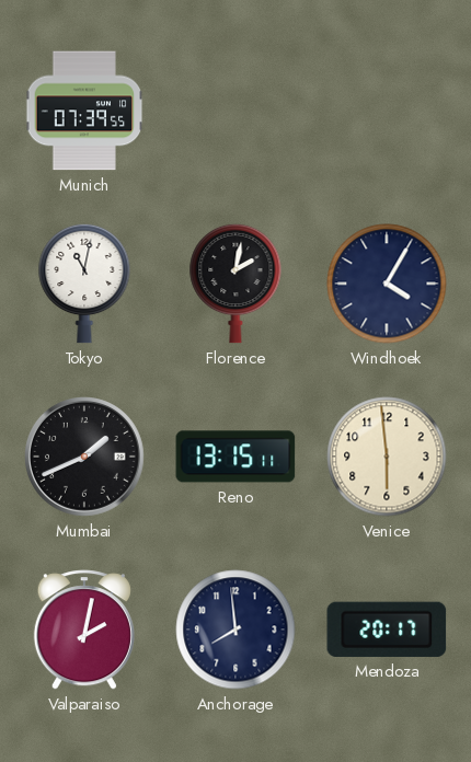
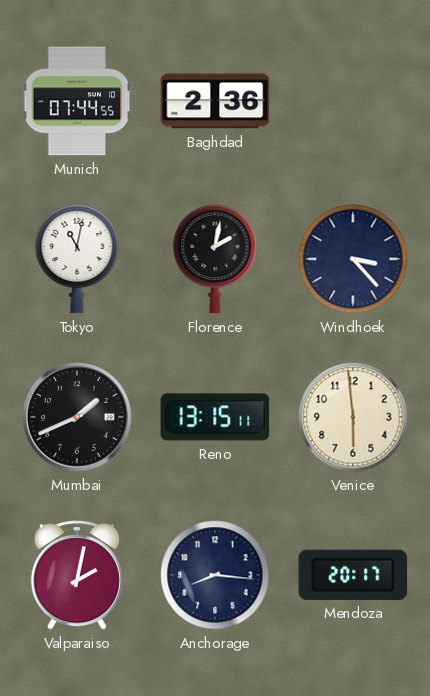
Munich: 07:39 -> 07:44 (77, 101)
Baghdad: none -> 2:36 (215, 101)
Windhoek: 4:05 -> 3:23 (353, 259)
Anchorage: 7:59 -> 8:16 (215, 575)
